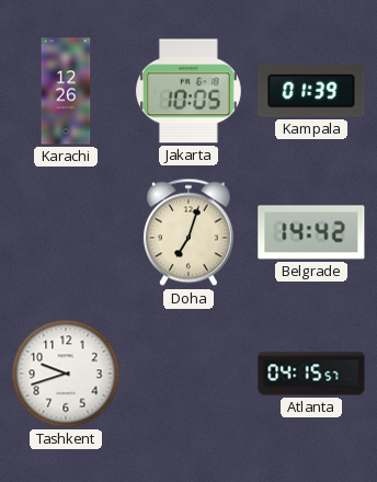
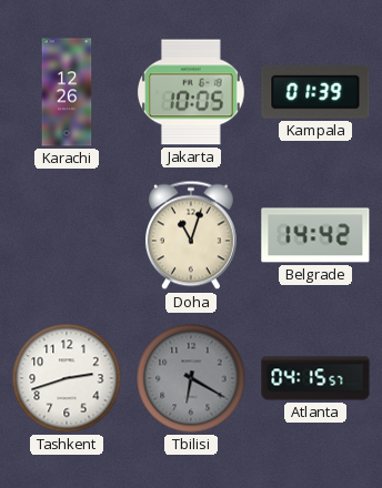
Doha: 7:03 -> 11:03 (191, 235)
Tashkent: 9:42 -> 2:42 (67, 378)
Tbilisi: none -> 6:20 (191, 378)
